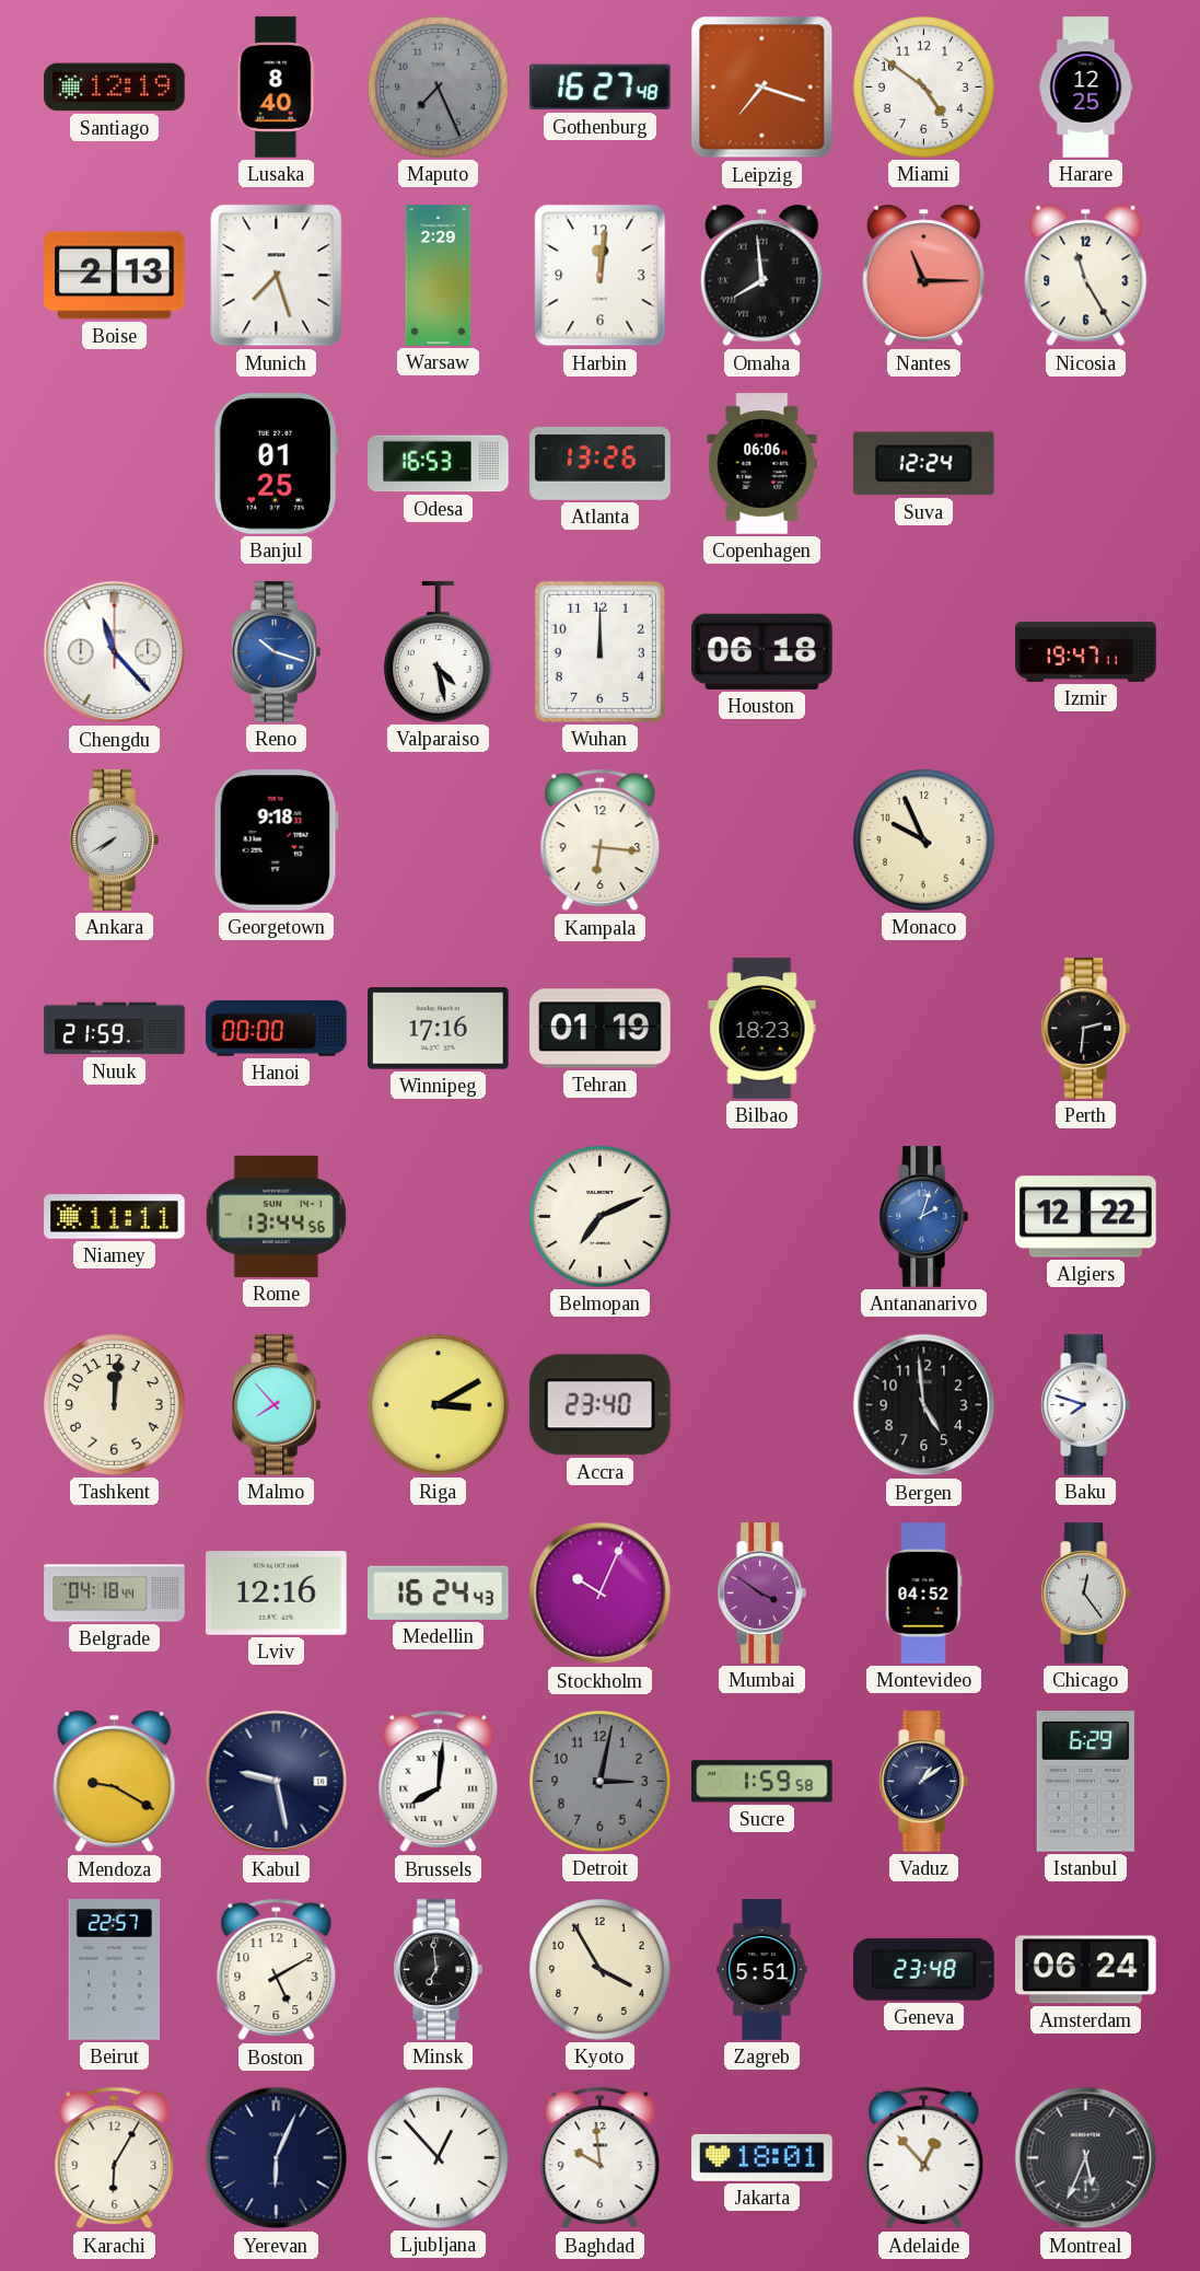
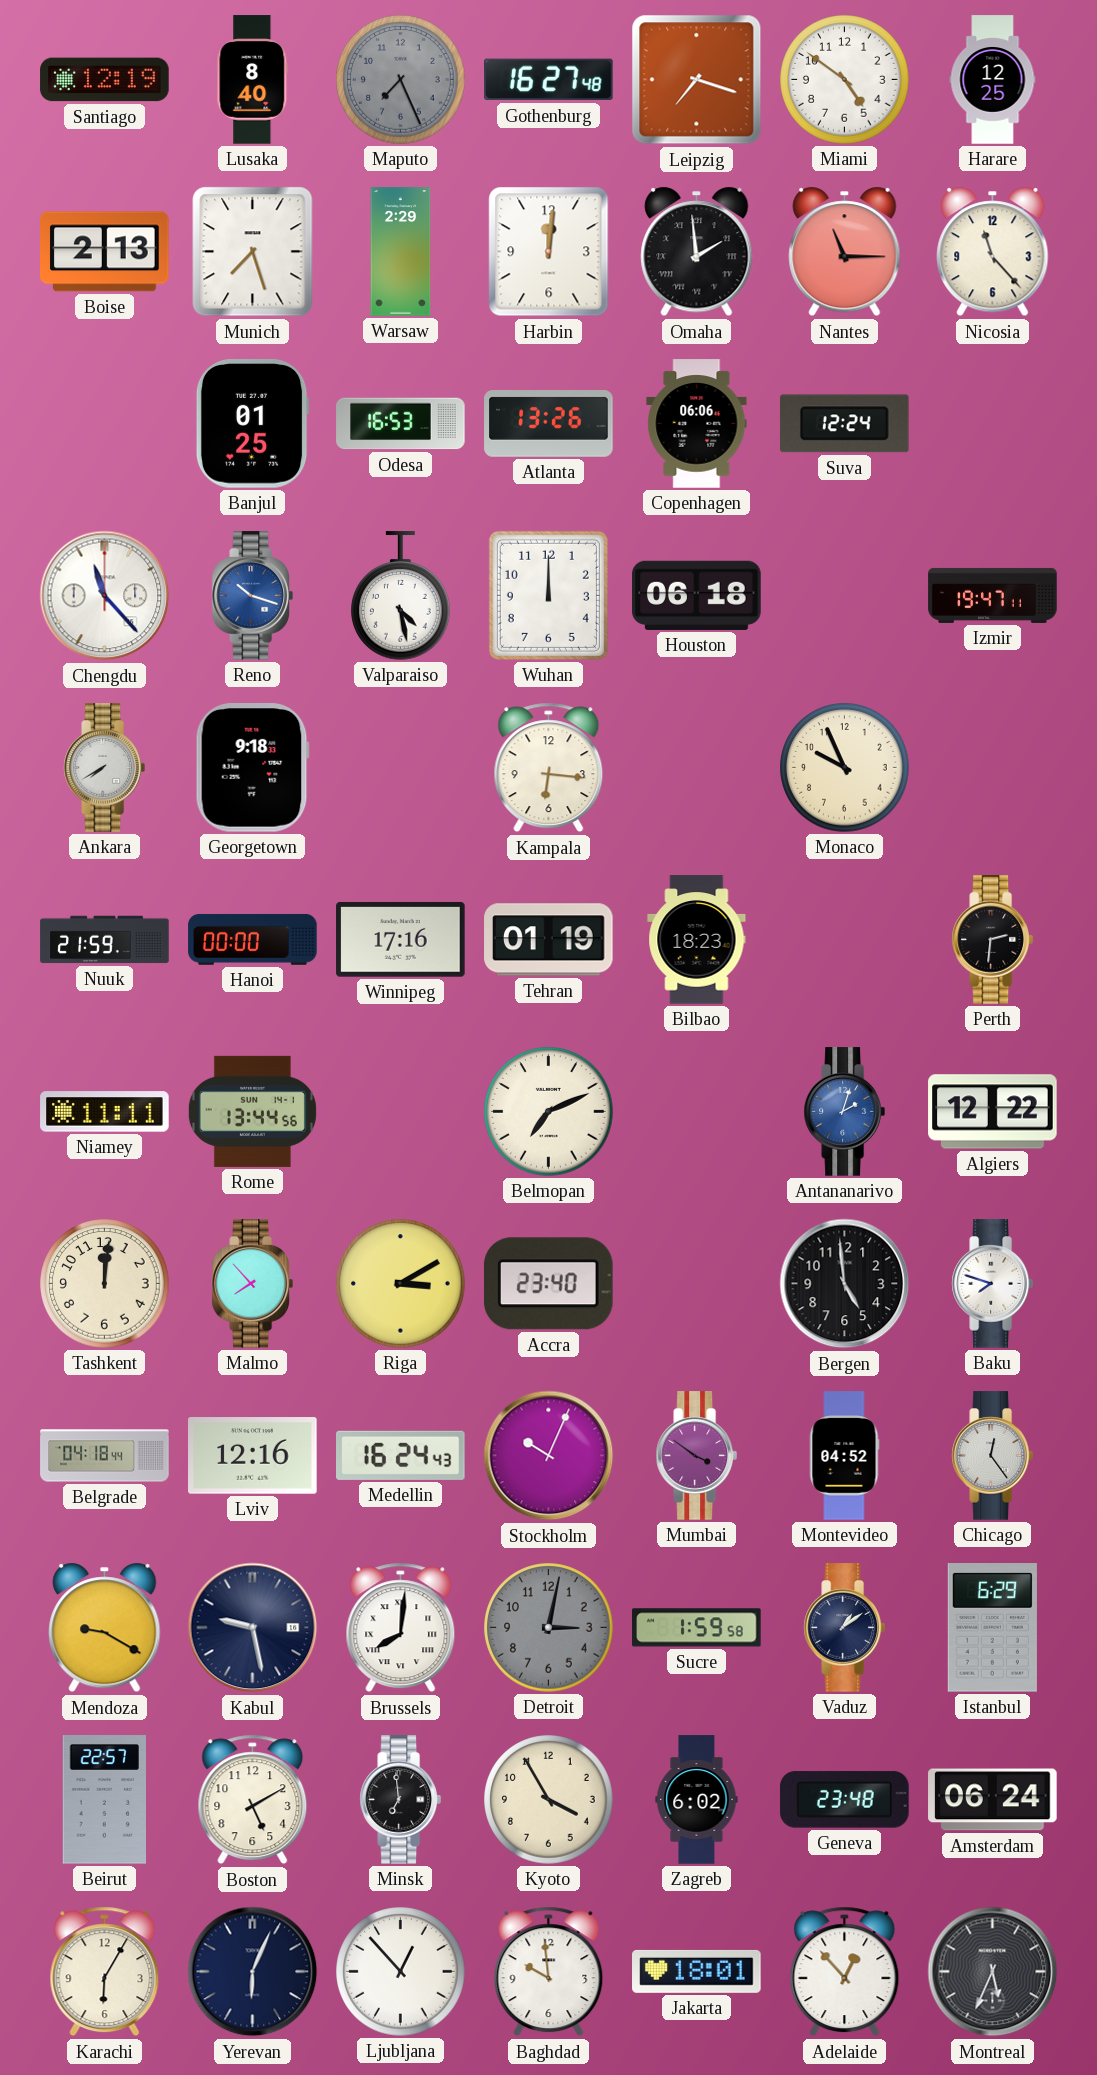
Omaha: 7:59 -> 1:59 (697, 252)
Nicosia: 11:25 -> 11:23 (993, 252)
Zagreb: 5:51 -> 6:02 (697, 1800)
